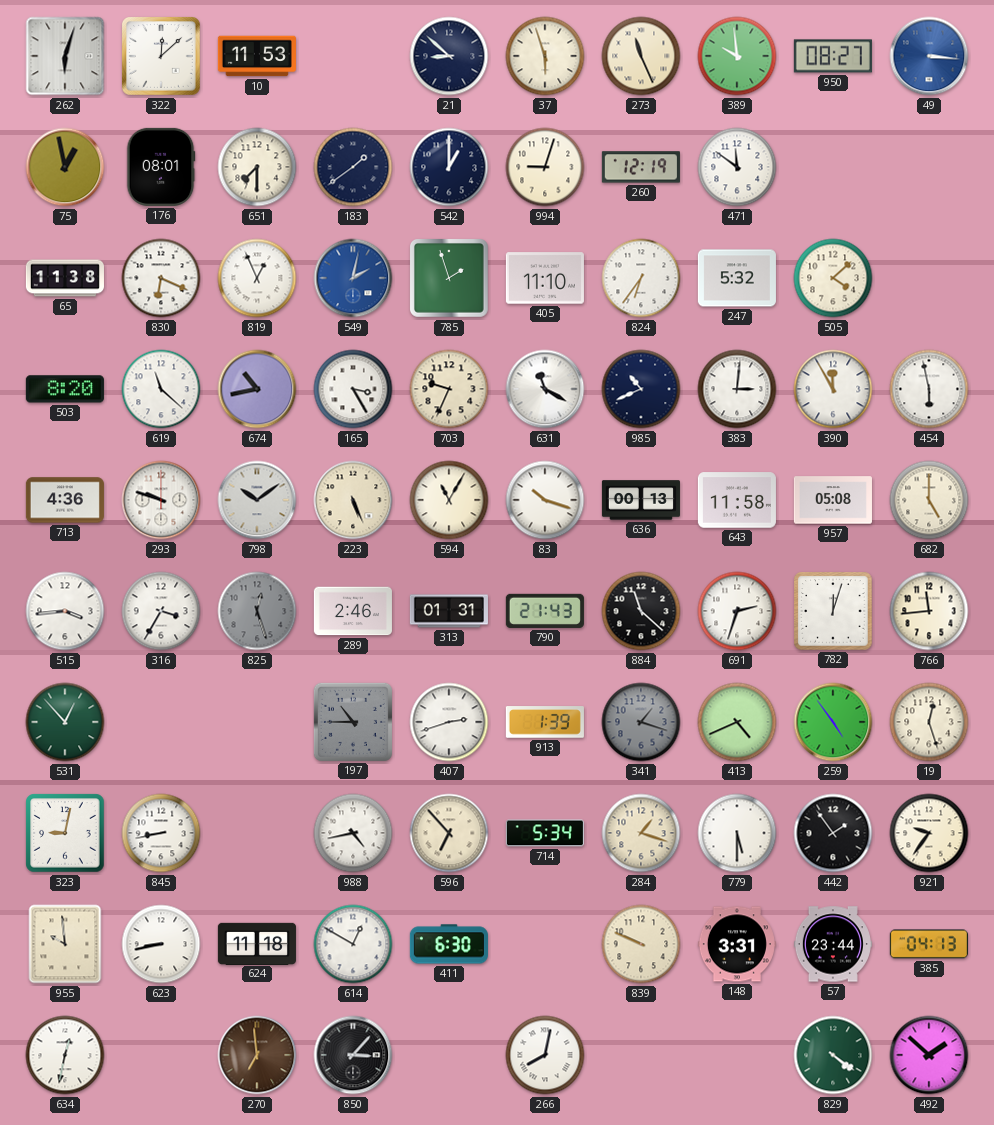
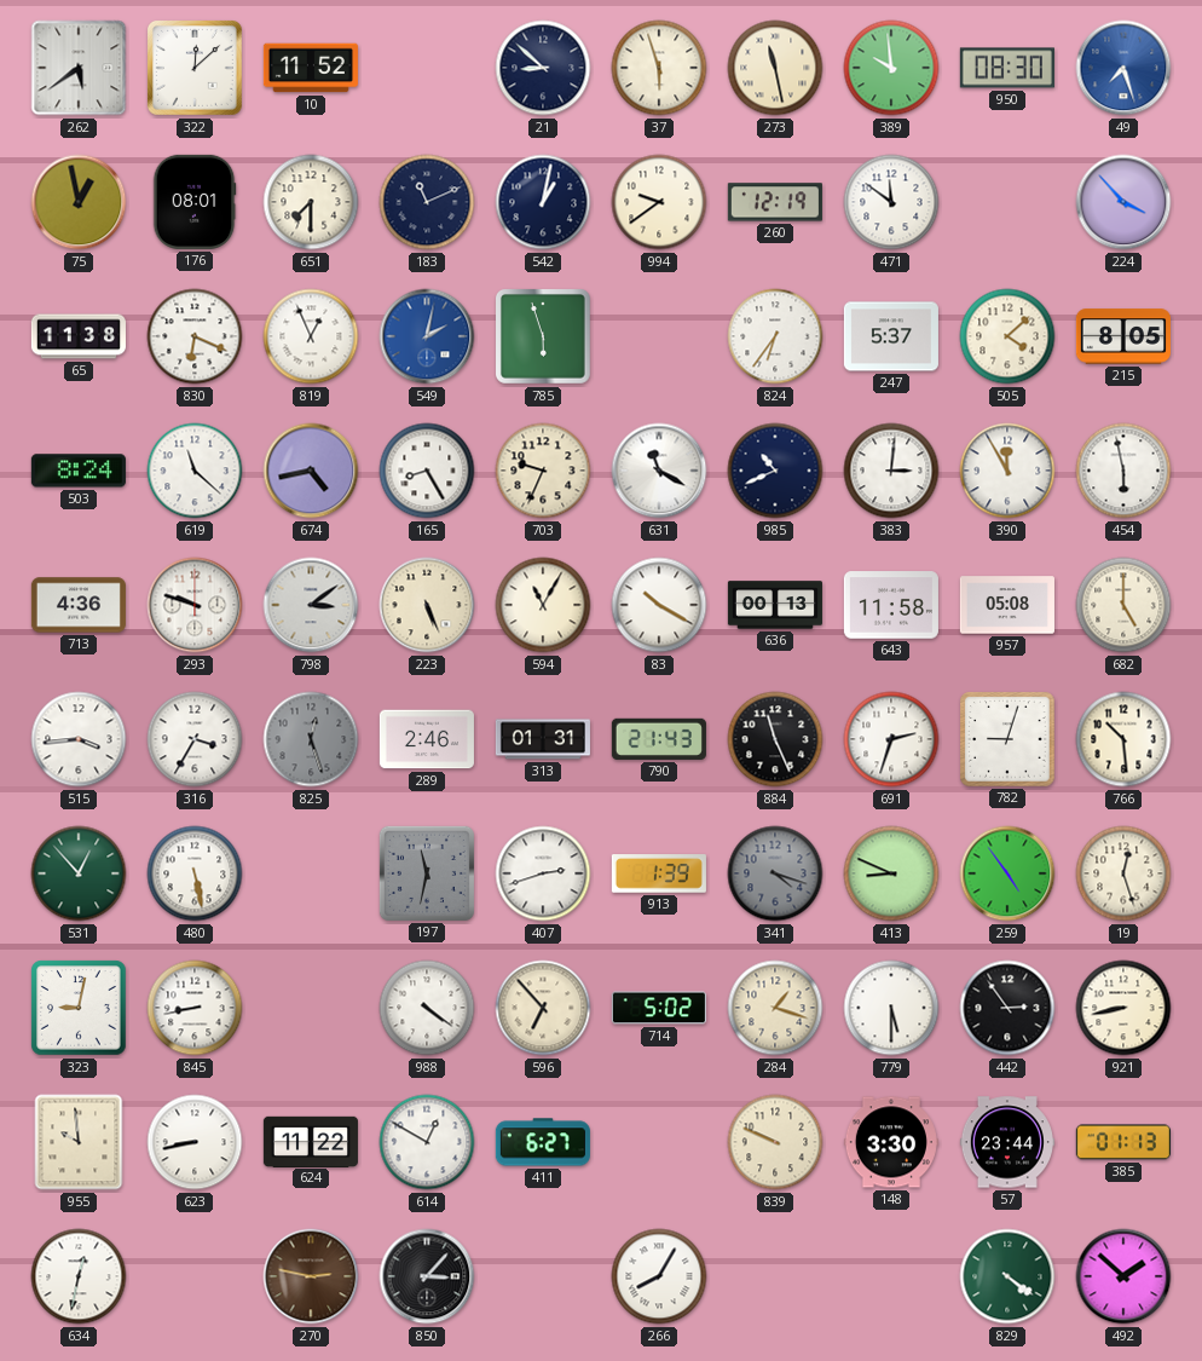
262: 6:03 -> 5:39 (79, 68)
10: 11:53 -> 11:52 (311, 68)
273: 11:26 -> 11:28 (775, 68)
950: 08:27 -> 08:30 (1007, 68)
49: 3:16 -> 7:27 (1123, 68)
183: 1:39 -> 11:11 (427, 202)
542: 1:00 -> 1:02 (543, 202)
994: 9:03 -> 9:39 (659, 202)
224: none -> 3:53 (1123, 202)
785: 1:57 -> 5:57 (544, 338)
405: 11:10 -> none (545, 278)
247: 5:32 -> 5:37 (891, 336)
215: none -> 8:05 (1123, 336)
503: 8:20 -> 8:24 (79, 471)
674: 10:43 -> 4:43 (311, 471)
165: 3:25 -> 8:25 (427, 471)
798: 10:09 -> 3:09 (311, 605)
83: 10:18 -> 10:20 (659, 605)
884: 11:22 -> 11:26 (775, 739)
782: 12:03 -> 9:03 (1007, 739)
766: 11:44 -> 10:29 (1123, 739)
480: none -> 5:28 (195, 873)
197: 10:45 -> 11:32 (427, 873)
341: 1:18 -> 4:18 (775, 873)
413: 4:41 -> 8:49 (891, 873)
988: 4:43 -> 4:21 (427, 1008)
714: 5:34 -> 5:02 (659, 1008)
442: 1:54 -> 2:54 (1007, 1008)
921: 9:36 -> 8:43 (1123, 1008)
624: 11:18 -> 11:22 (311, 1141)
411: 6:30 -> 6:27 (543, 1142)
148: 3:31 -> 3:30 (891, 1142)
385: 04:13 -> 01:13 (1123, 1142)
270: 6:59 -> 2:47 (311, 1276)
266: 8:02 -> 8:05 (659, 1276)
